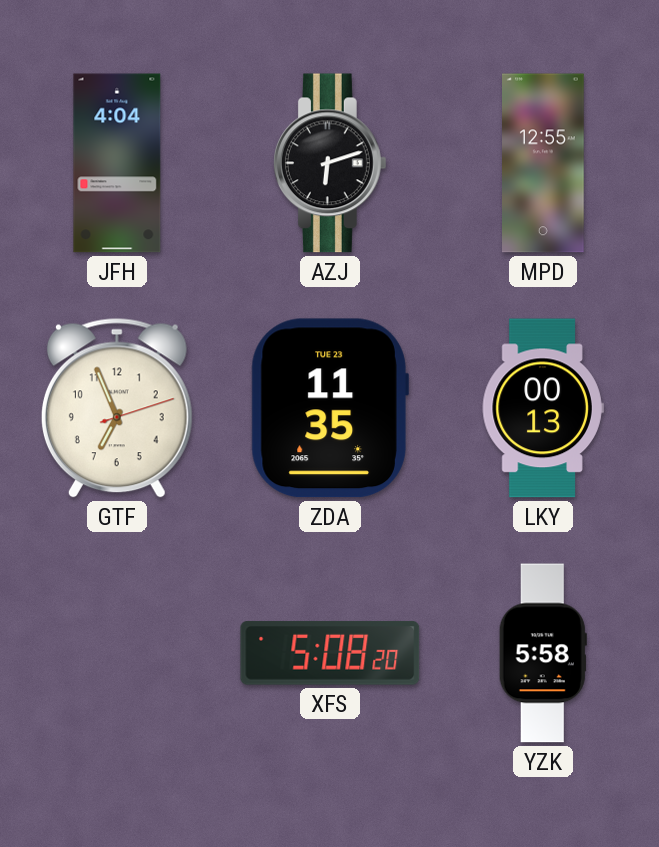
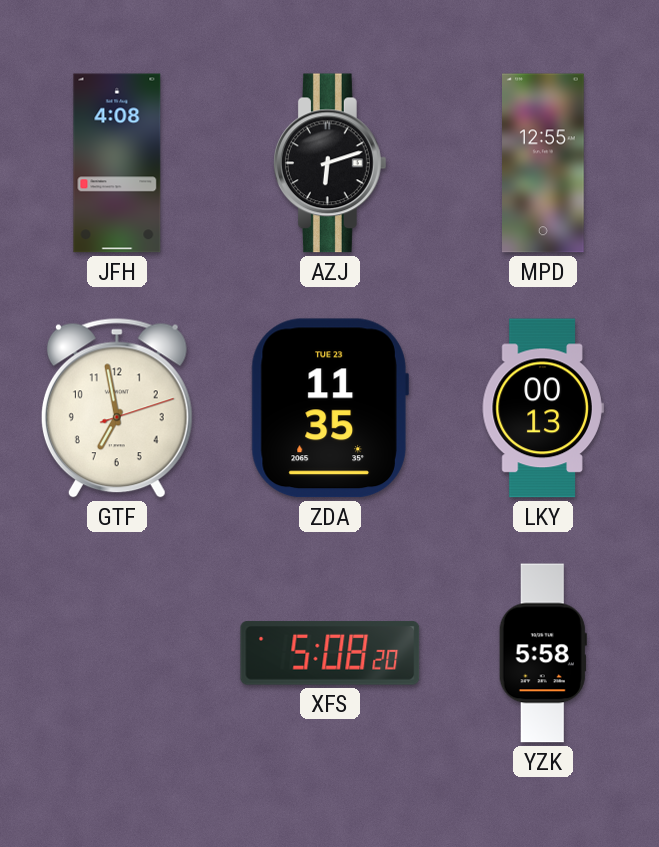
JFH: 4:04 -> 4:08 (117, 163)
GTF: 6:56 -> 6:58 (117, 408)
